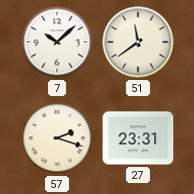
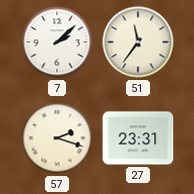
7: 10:08 -> 2:08 (57, 42)
51: 11:39 -> 11:36 (138, 42)
